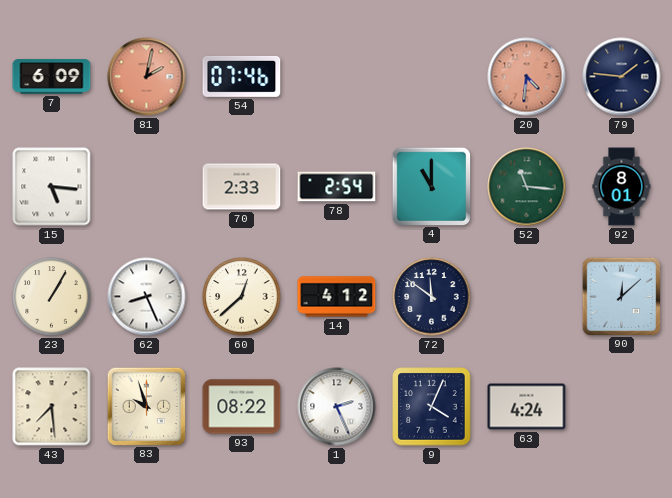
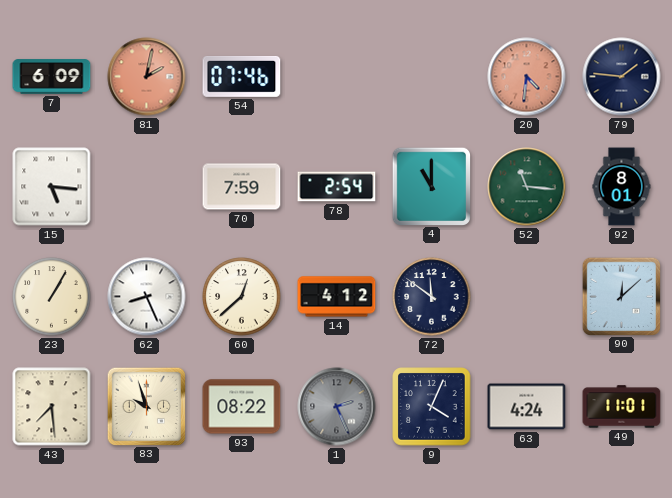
70: 2:33 -> 7:59 (242, 187)
1 dial: white -> grey (337, 407)
49: none -> 11:01 (622, 407)
